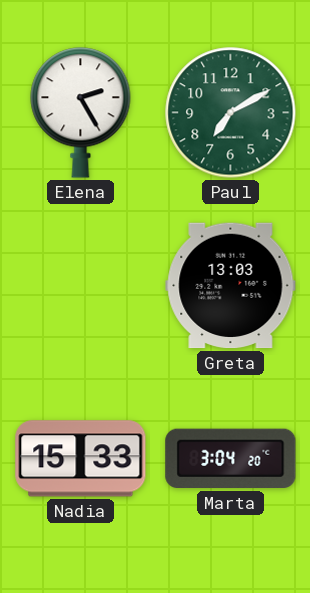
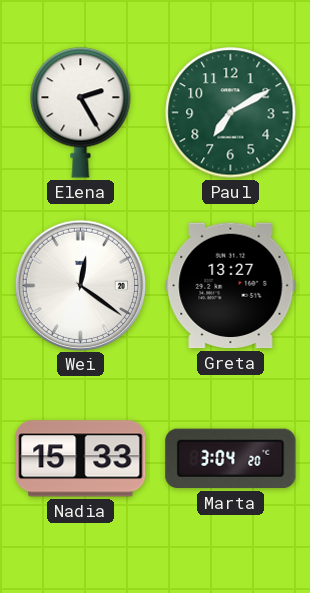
Wei: none -> 12:21 (80, 285)
Greta: 13:03 -> 13:27 (231, 286)
